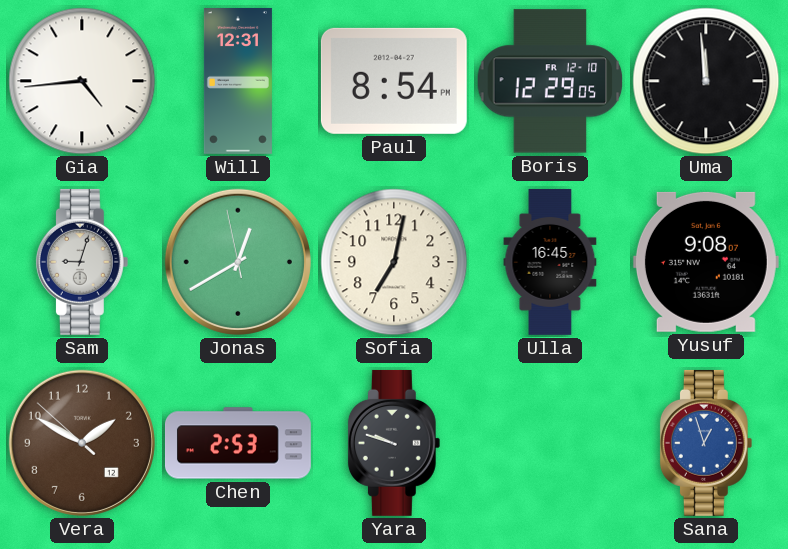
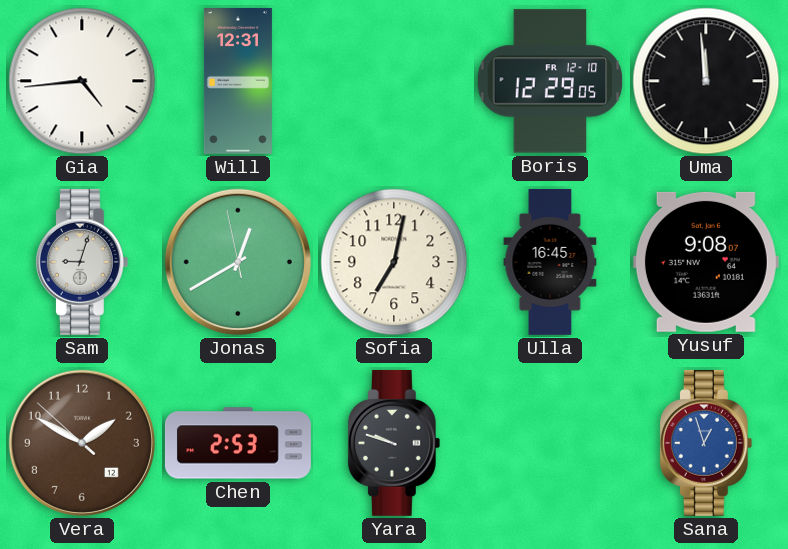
Paul: 8:54 -> none (394, 81)
